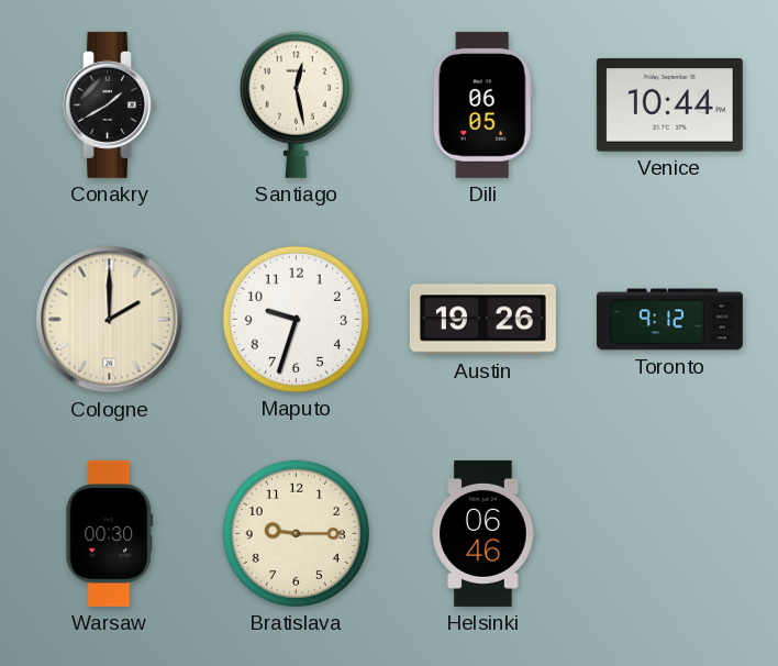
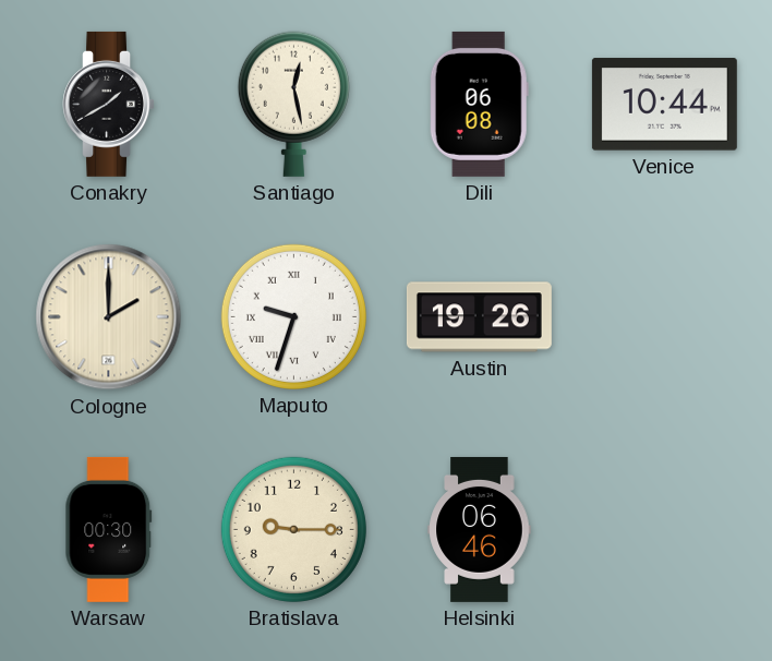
Dili: 06:05 -> 06:08 (479, 104)
Maputo numerals: Arabic -> Roman (293, 316)
Toronto: 9:12 -> none (669, 320)
